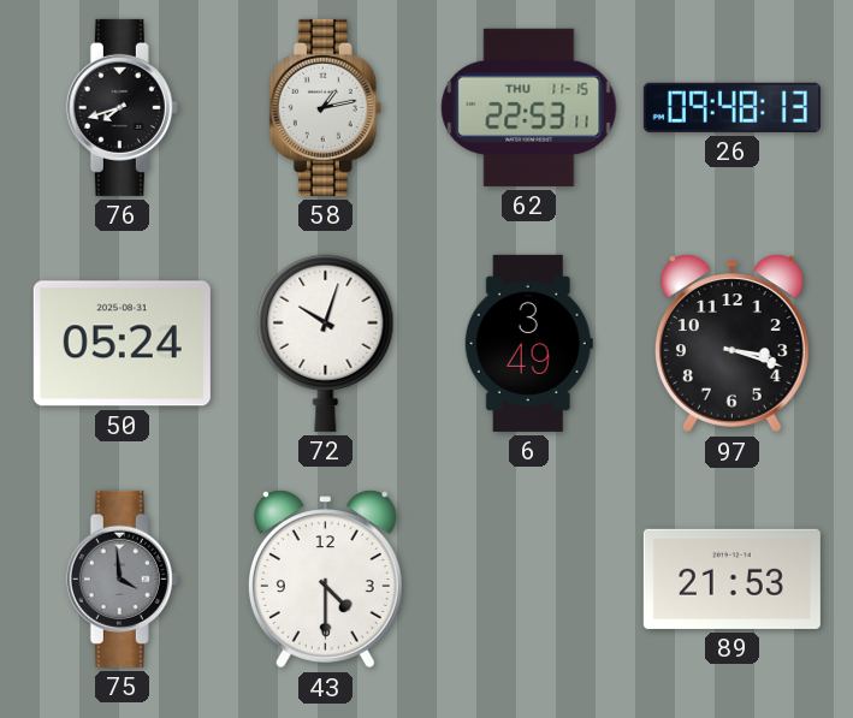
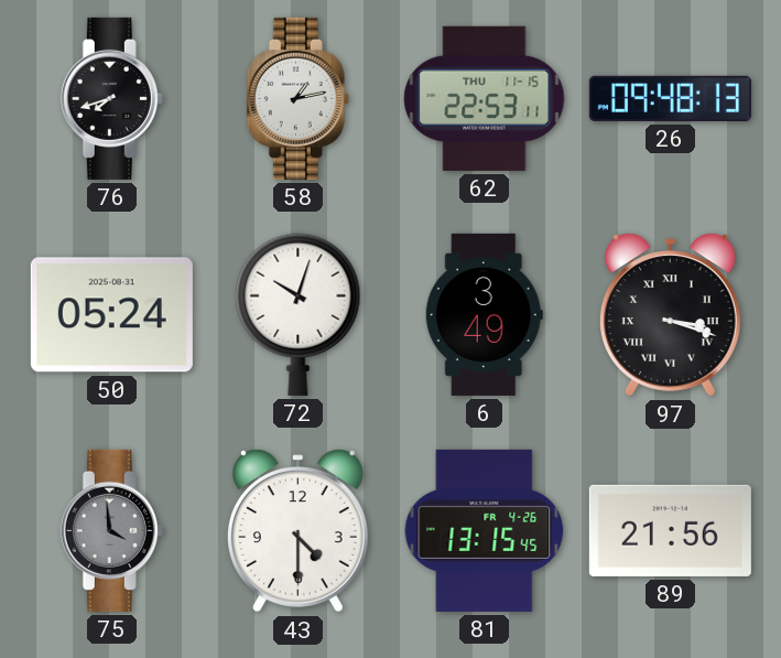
97 numerals: Arabic -> Roman (670, 315)
81: none -> 13:15 (485, 530)
89: 21:53 -> 21:56 (670, 530)
